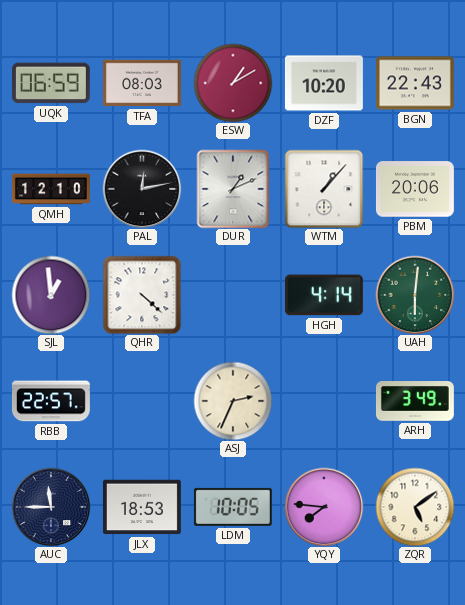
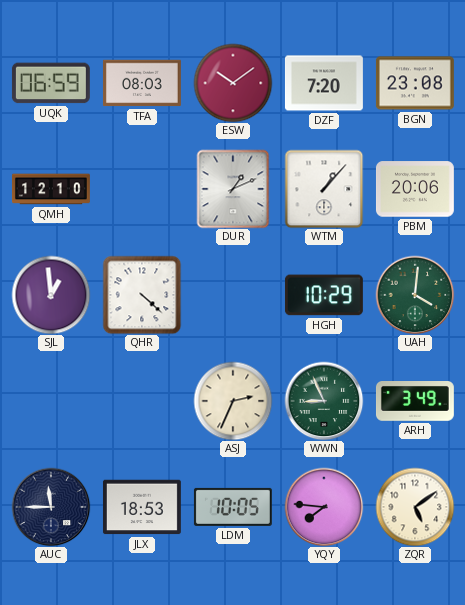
ESW: 1:10 -> 10:09 (233, 83)
DZF: 10:20 -> 7:20 (324, 83)
BGN: 22:43 -> 23:08 (415, 83)
PAL: 12:13 -> none (142, 189)
HGH: 4:14 -> 10:29 (324, 295)
UAH: 6:01 -> 4:01 (415, 295)
RBB: 22:57 -> none (51, 401)
WWN: none -> 8:56 (324, 401)
